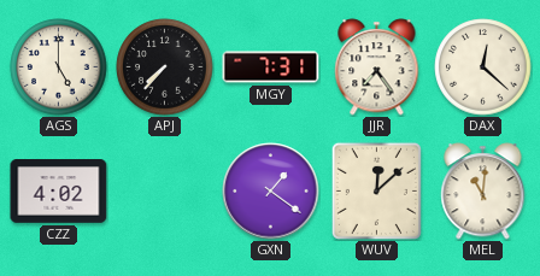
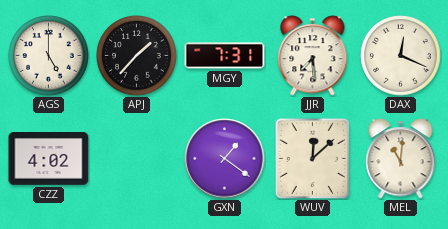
APJ: 7:37 -> 1:37 (137, 56)
JJR: 7:24 -> 7:29 (313, 56)
DAX: 12:22 -> 12:19 (401, 56)
